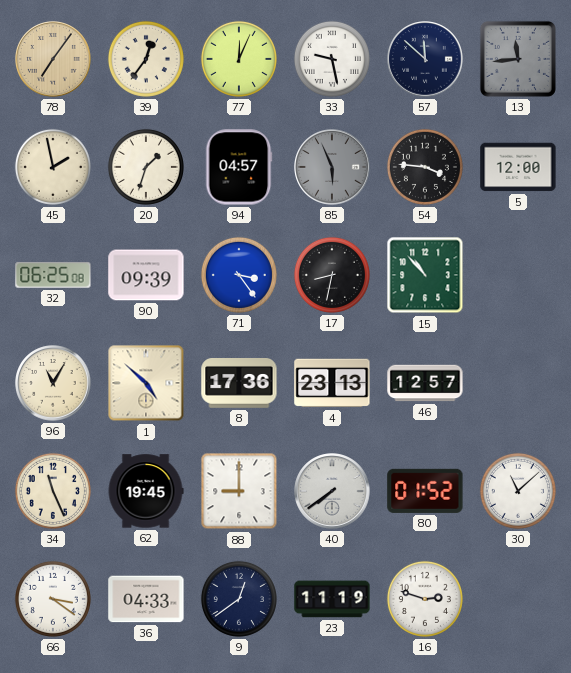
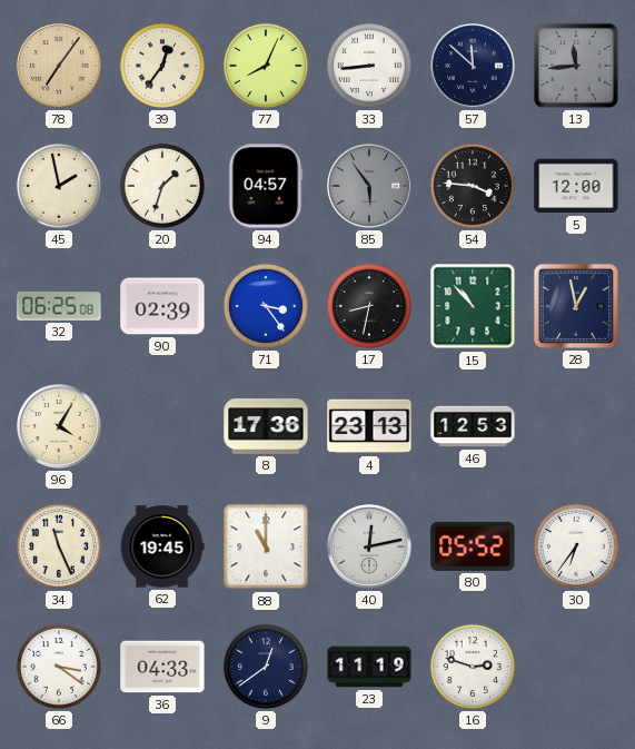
77: 12:04 -> 8:04 (266, 66)
33: 9:28 -> 8:44 (369, 66)
85: 5:56 -> 5:54 (369, 186)
90: 09:39 -> 02:39 (162, 306)
28: none -> 12:58 (576, 306)
96: 11:05 -> 4:05 (59, 426)
1: 4:52 -> none (146, 383)
46: 12:57 -> 12:53 (473, 426)
88: 9:00 -> 11:00 (266, 546)
40: 7:39 -> 12:13 (369, 546)
80: 01:52 -> 05:52 (473, 546)
30: 11:08 -> 6:36 (576, 546)
